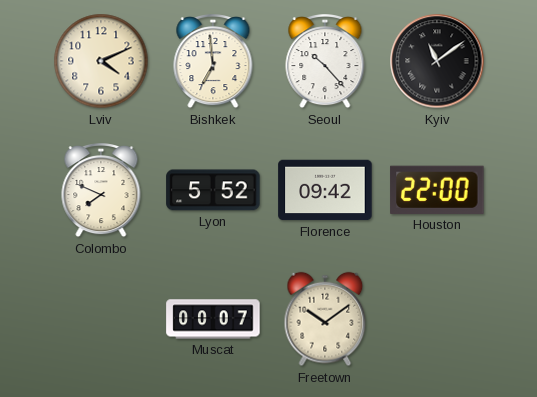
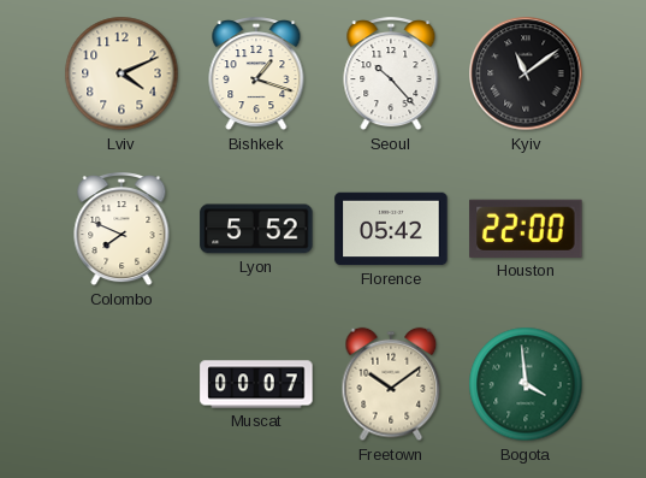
Bishkek: 6:59 -> 1:18 (256, 75)
Florence: 09:42 -> 05:42 (391, 229)
Bogota: none -> 3:59 (526, 384)
